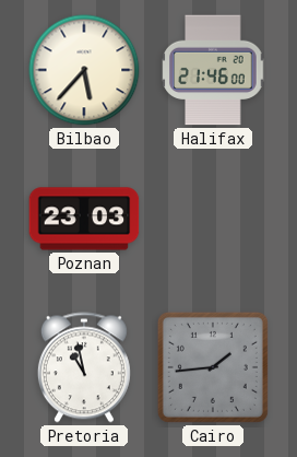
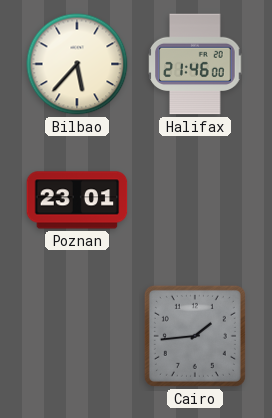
Poznan: 23:03 -> 23:01 (77, 200)
Pretoria: 10:58 -> none (84, 367)
